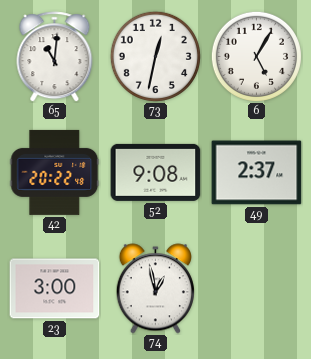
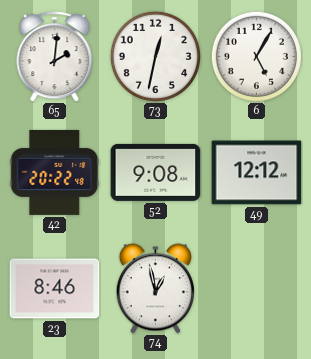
65: 11:01 -> 2:01 (55, 57)
49: 2:37 -> 12:12 (257, 173)
23: 3:00 -> 8:46 (55, 289)
